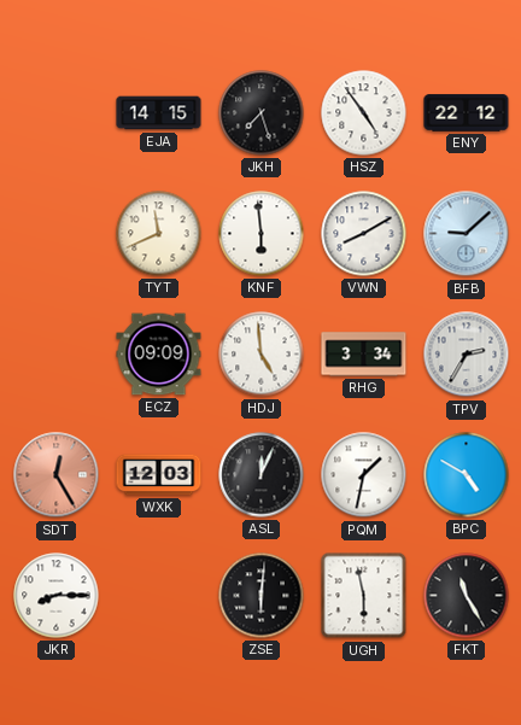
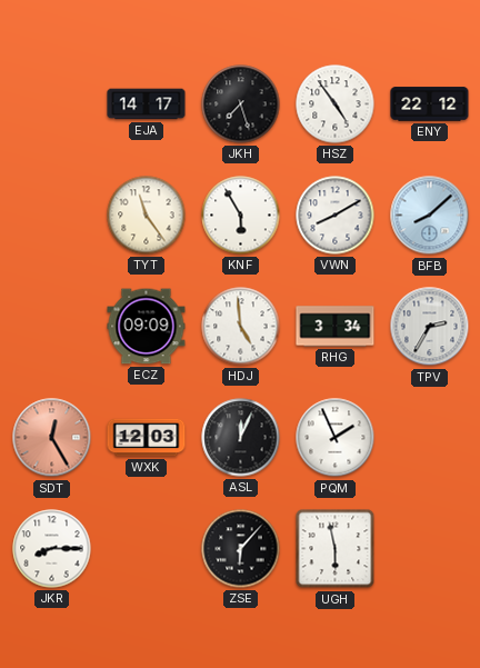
EJA: 14:15 -> 14:17 (147, 104)
TYT: 11:41 -> 11:24 (147, 216)
KNF: 5:59 -> 5:55 (241, 216)
BFB: 9:08 -> 8:08 (430, 216)
PQM: 1:32 -> 1:56 (336, 438)
BPC: 4:50 -> none (467, 475)
ZSE: 6:01 -> 6:07 (241, 549)
FKT: 11:25 -> none (467, 596)
